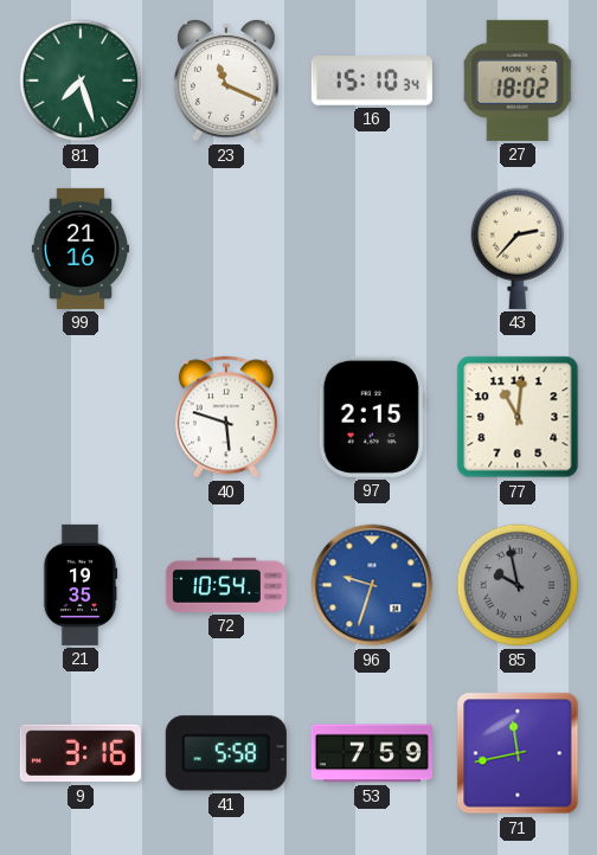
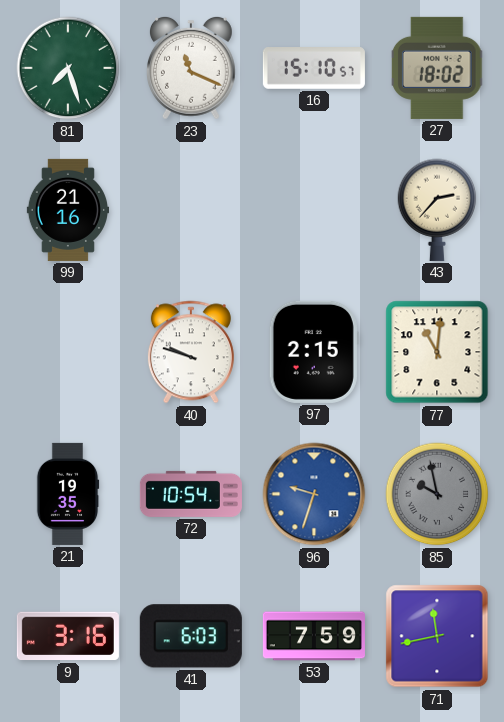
16: 15:10:34 -> 15:10:57 (314, 69)
40: 5:48 -> 9:48 (191, 352)
41: 5:58 -> 6:03 (191, 636)
